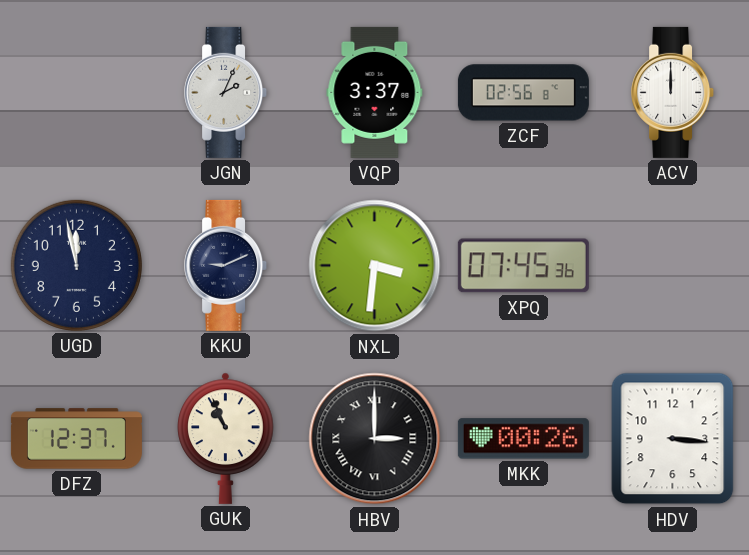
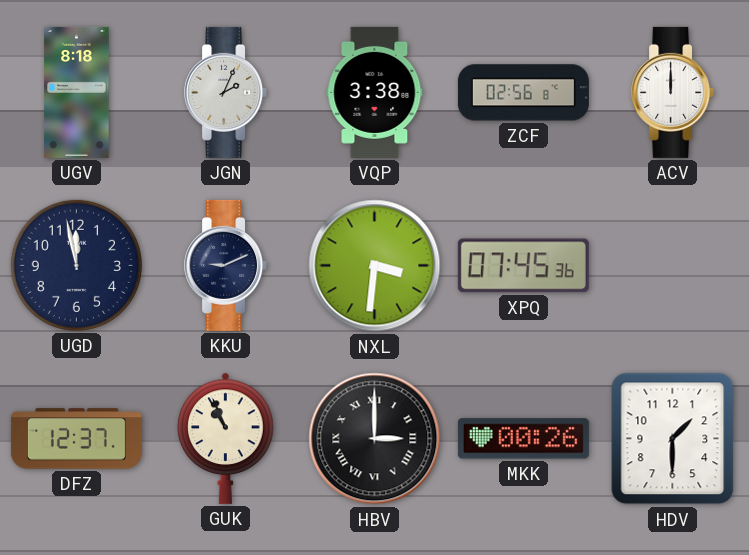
UGV: none -> 8:18 (77, 92)
VQP: 3:37 -> 3:38 (375, 92)
HDV: 3:16 -> 1:30 (673, 439)
